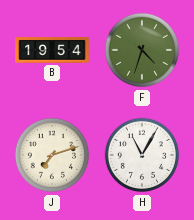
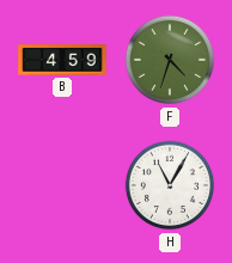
B: 19:54 -> 4:59 (62, 60)
J: 7:12 -> none (52, 155)
